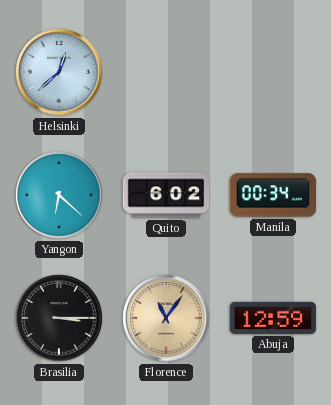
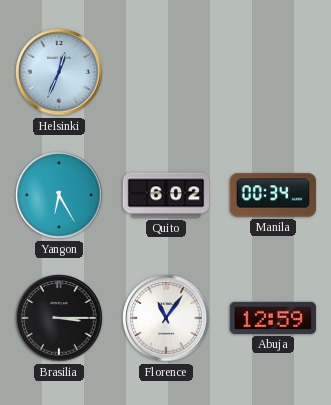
Helsinki: 12:38 -> 12:34 (59, 72)
Yangon: 6:22 -> 6:25 (59, 195)
Florence dial: champagne -> white (166, 318)
